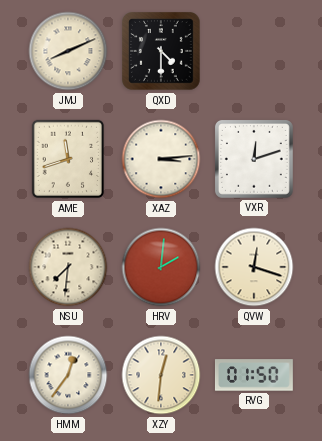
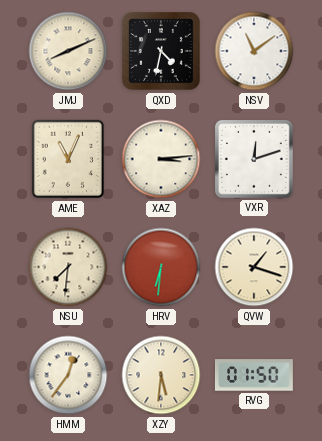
QXD: 4:30 -> 4:32 (161, 51)
NSV: none -> 11:09 (254, 51)
AME: 11:42 -> 11:04 (68, 159)
HRV: 2:01 -> 6:31 (161, 267)
QVW: 12:18 -> 1:18 (254, 267)
XZY: 12:31 -> 5:31 (161, 375)
